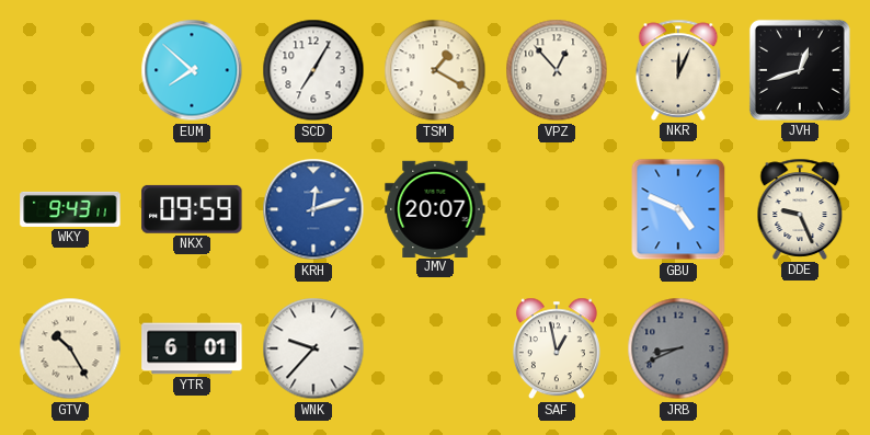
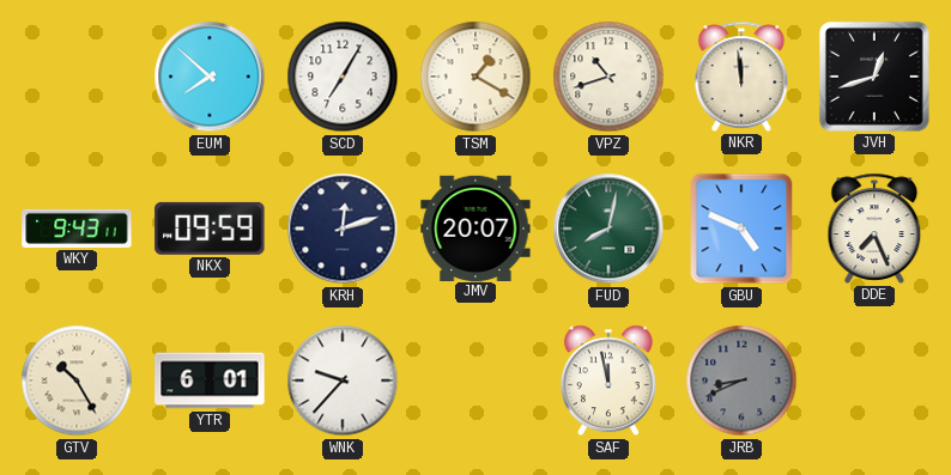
VPZ: 12:53 -> 10:42 (608, 77)
NKR: 12:04 -> 11:59 (741, 77)
KRH dial: blue -> navy (343, 229)
FUD: none -> 8:02 (608, 229)
DDE: 9:26 -> 7:26 (874, 229)
SAF: 12:58 -> 11:58 (608, 380)
